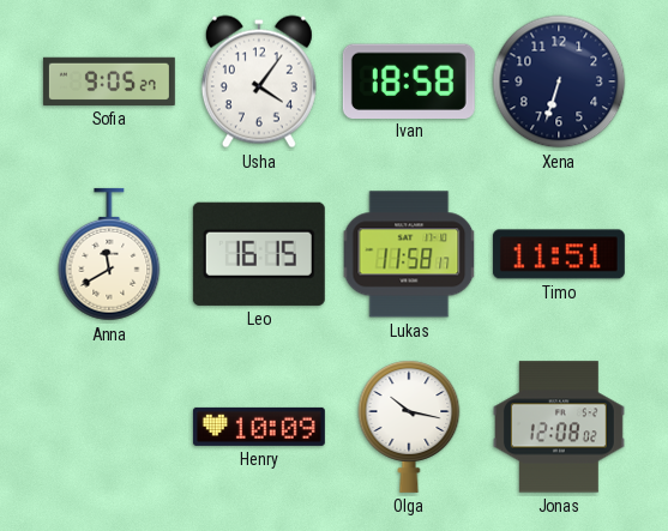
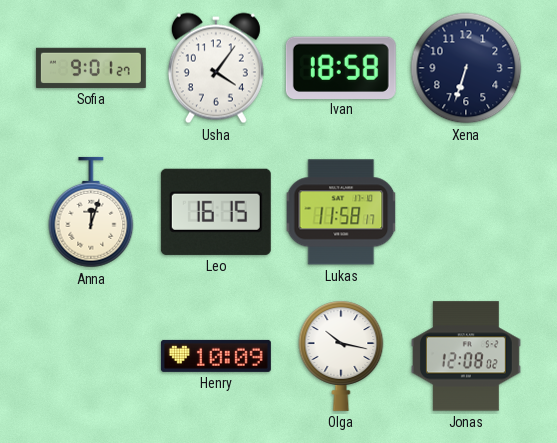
Sofia: 9:05 -> 9:01 (91, 68)
Anna: 11:40 -> 12:03 (91, 212)
Timo: 11:51 -> none (559, 254)
